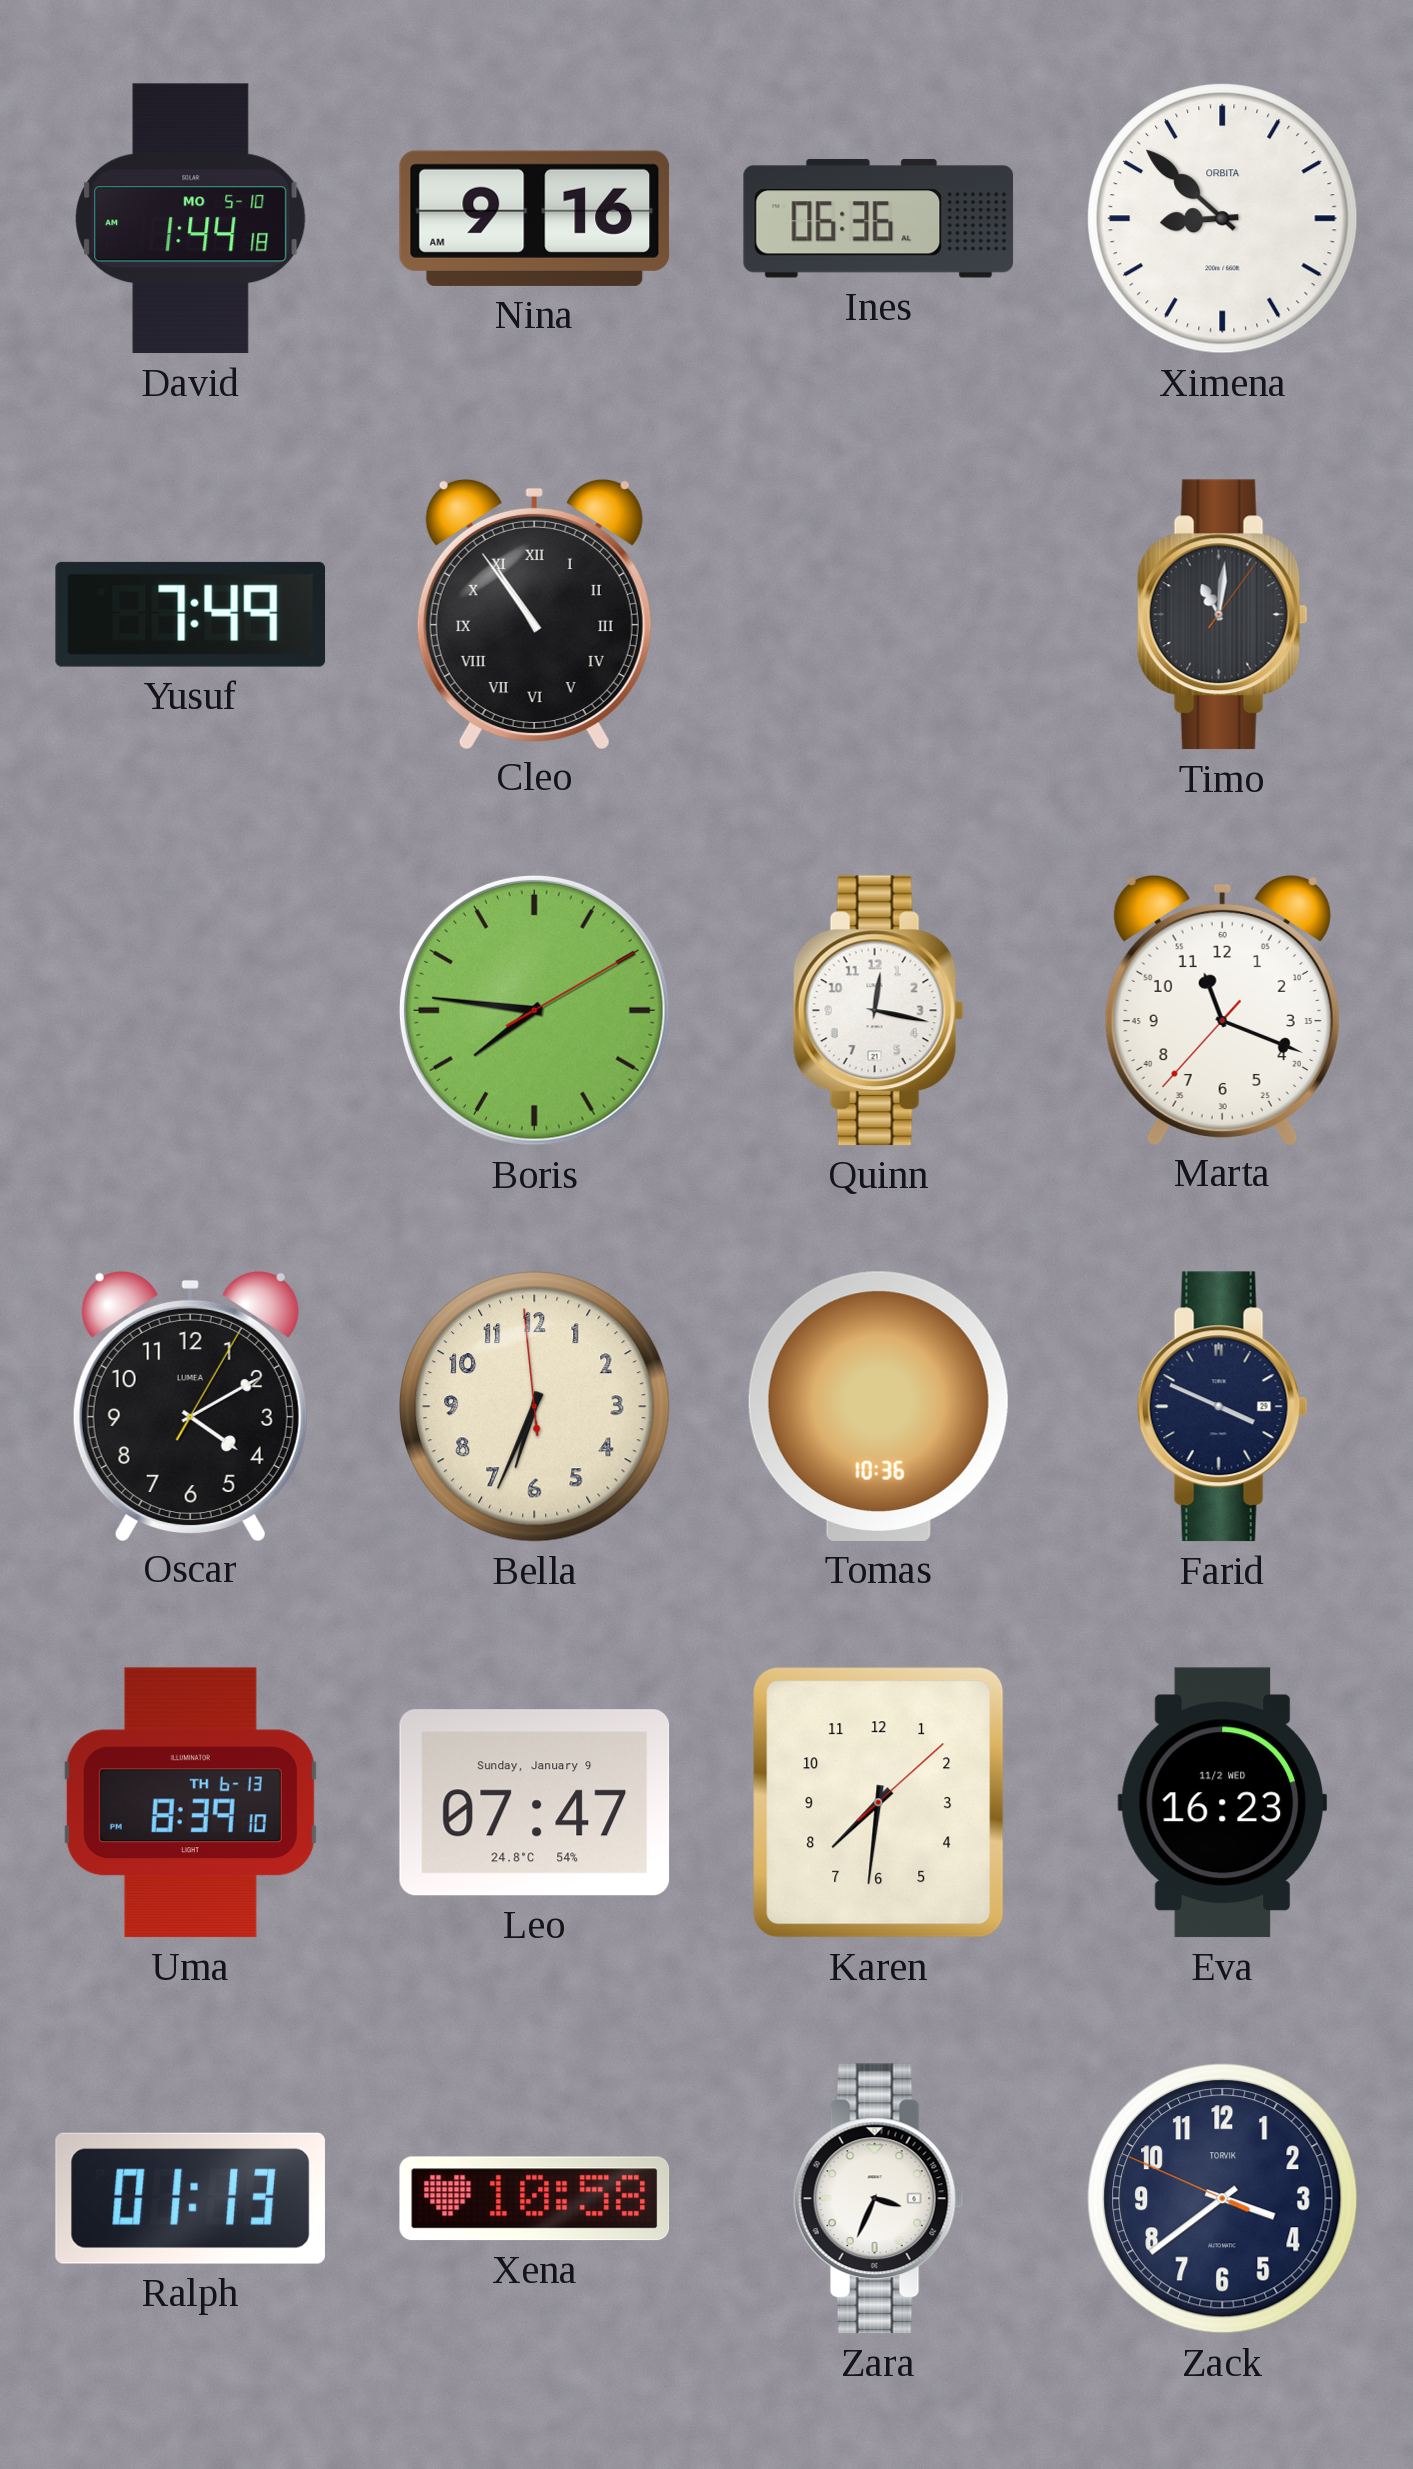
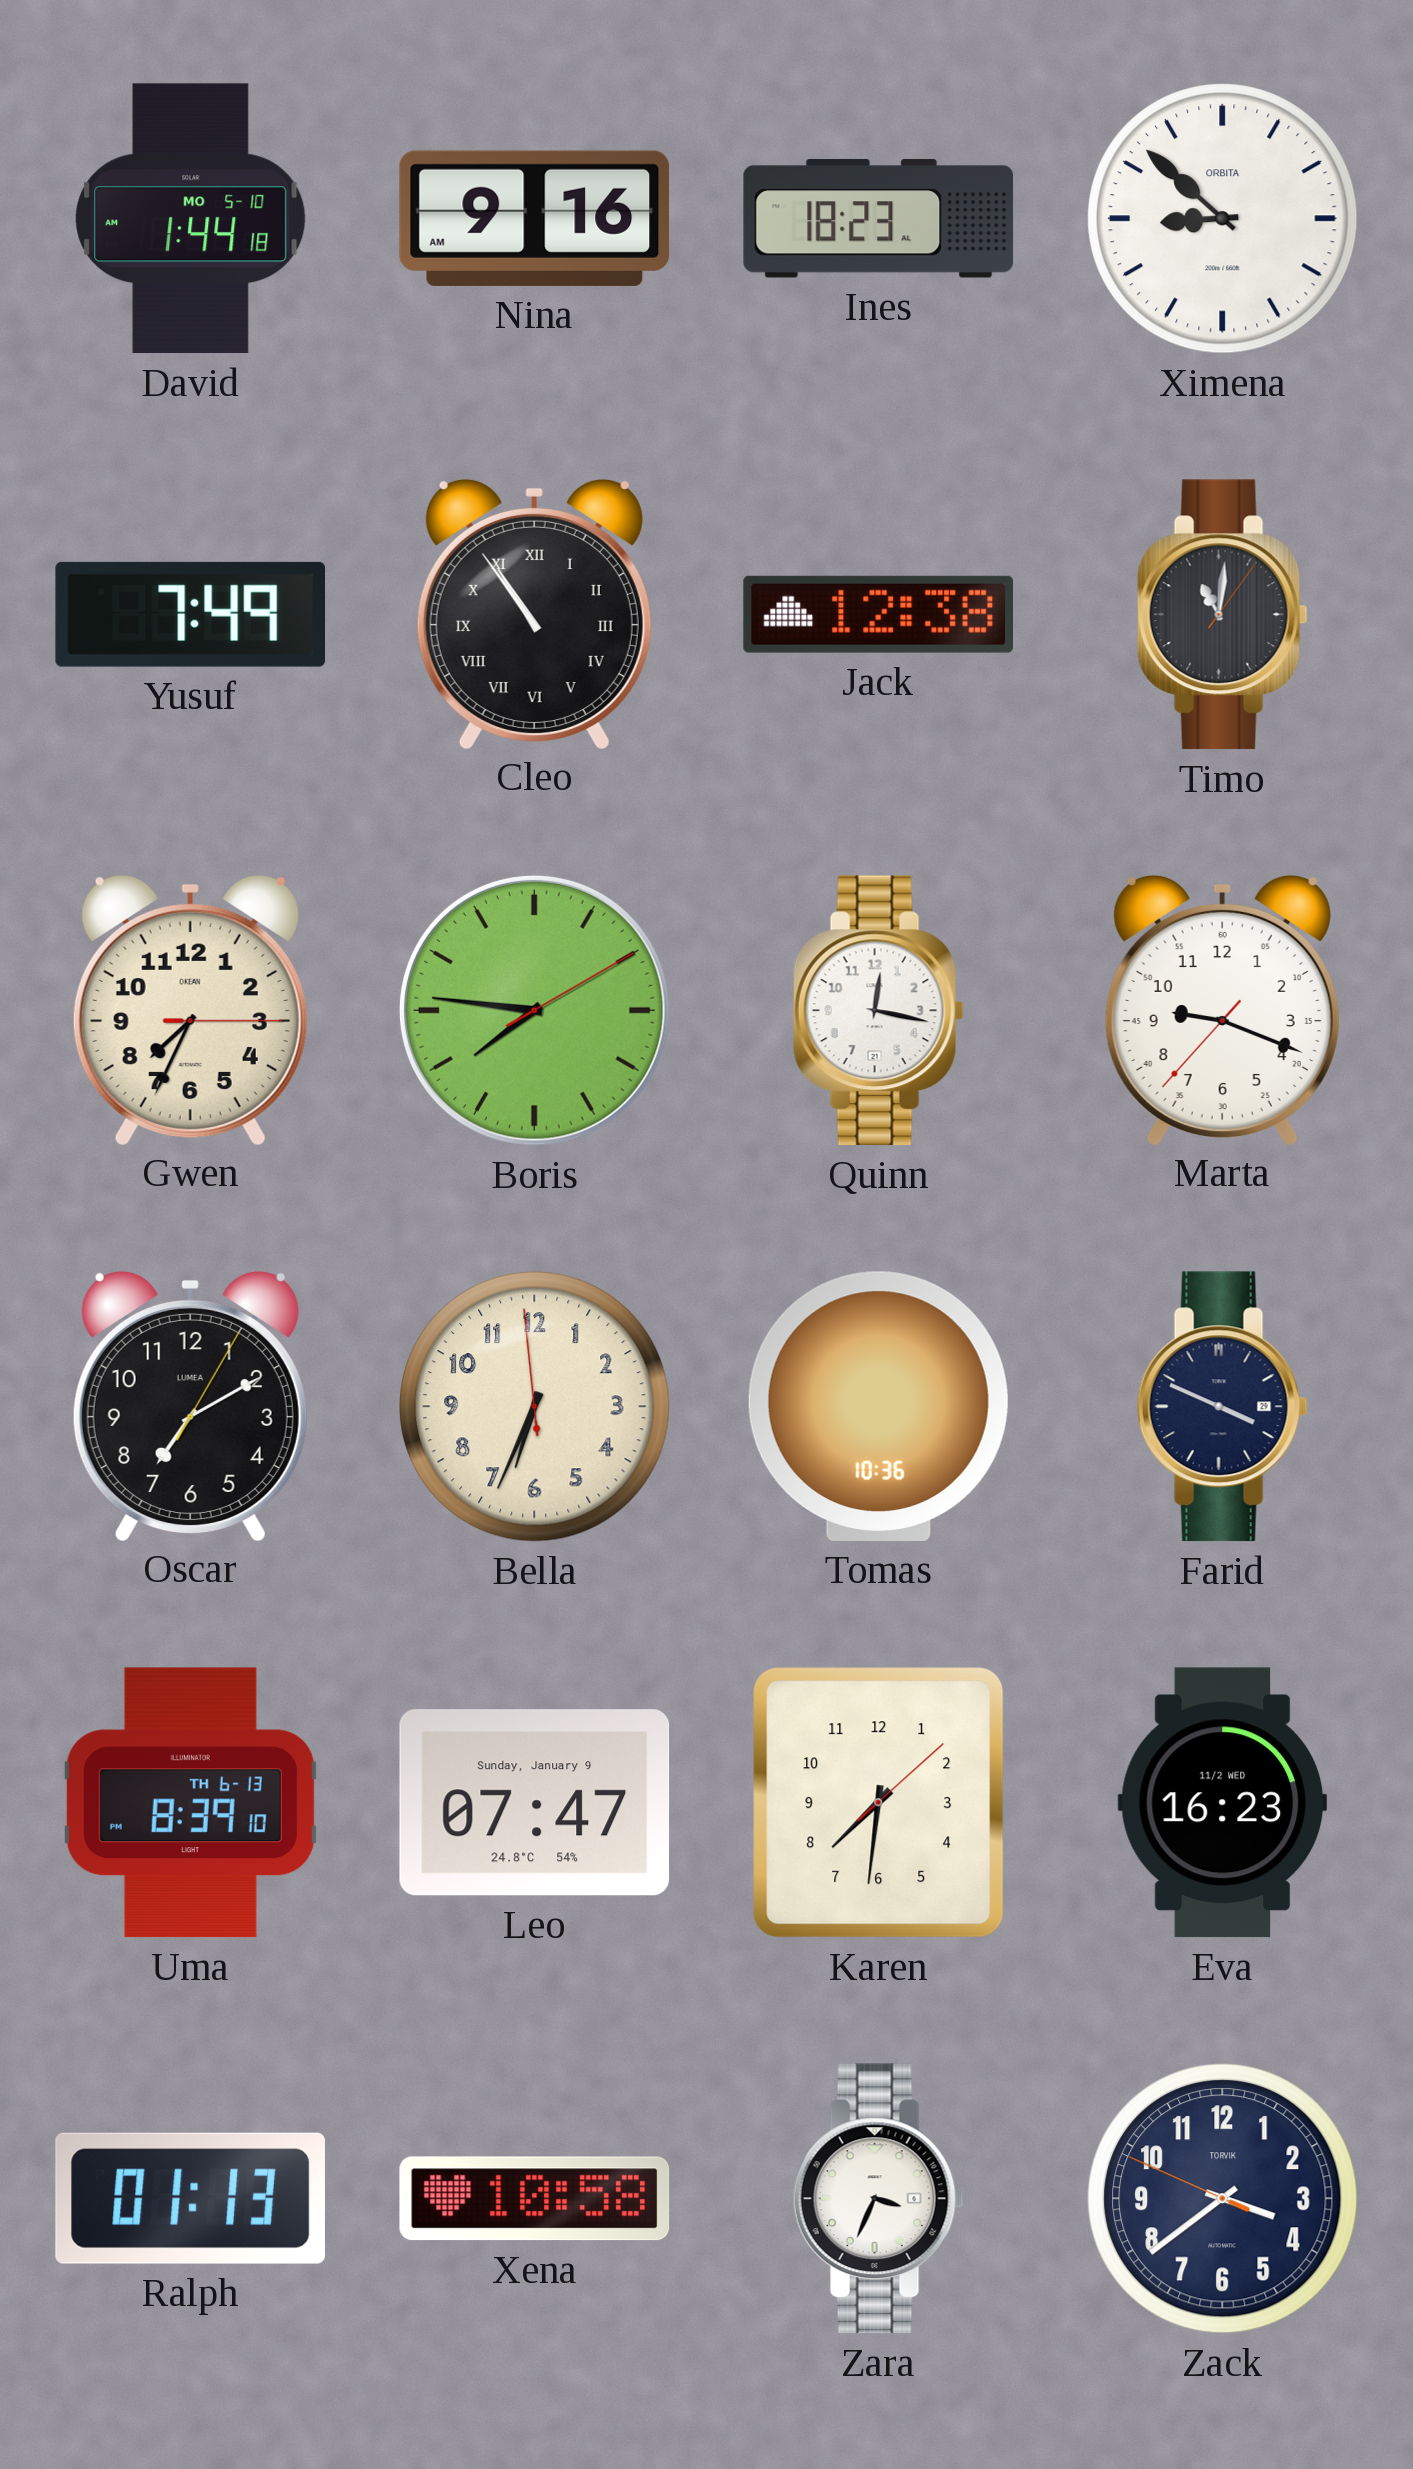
Ines: 06:36 -> 18:23 (879, 218)
Jack: none -> 12:38 (878, 614)
Gwen: none -> 7:34 (190, 1009)
Marta: 11:18 -> 9:18 (1222, 1009)
Oscar: 4:10 -> 7:10 (190, 1405)
